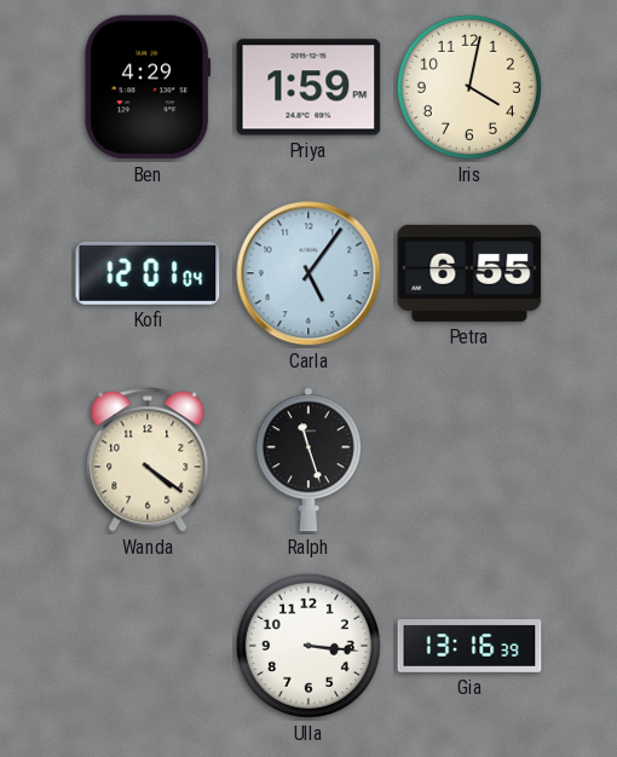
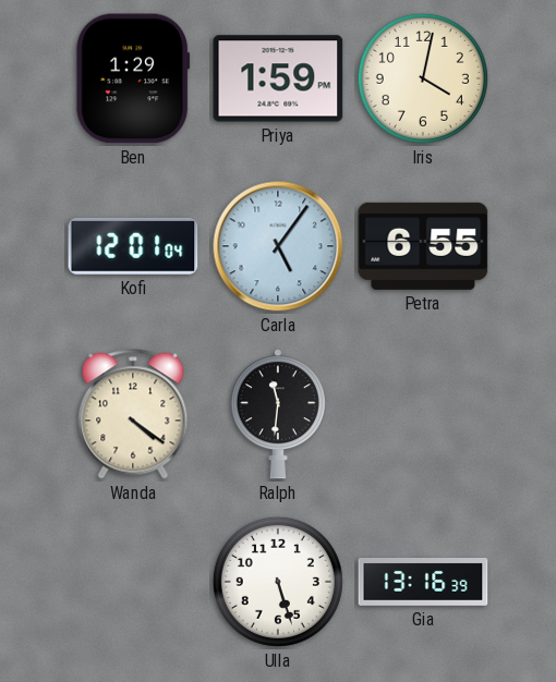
Ben: 4:29 -> 1:29 (133, 78)
Ralph: 11:27 -> 11:31 (278, 414)
Ulla: 3:16 -> 5:27 (278, 582)
